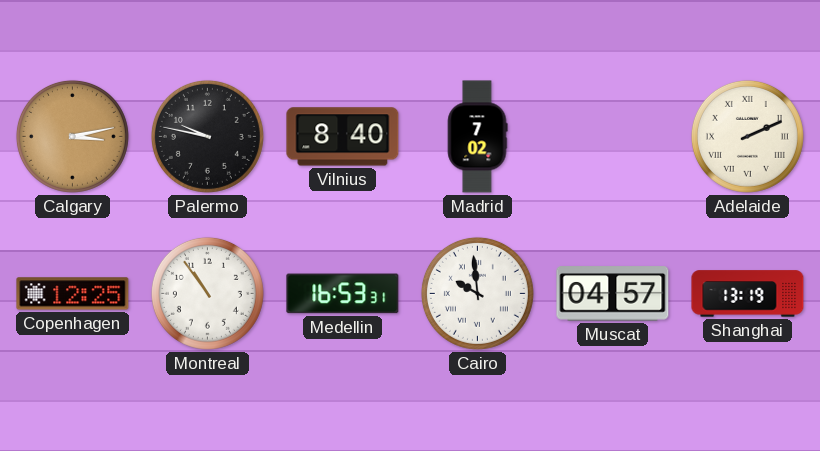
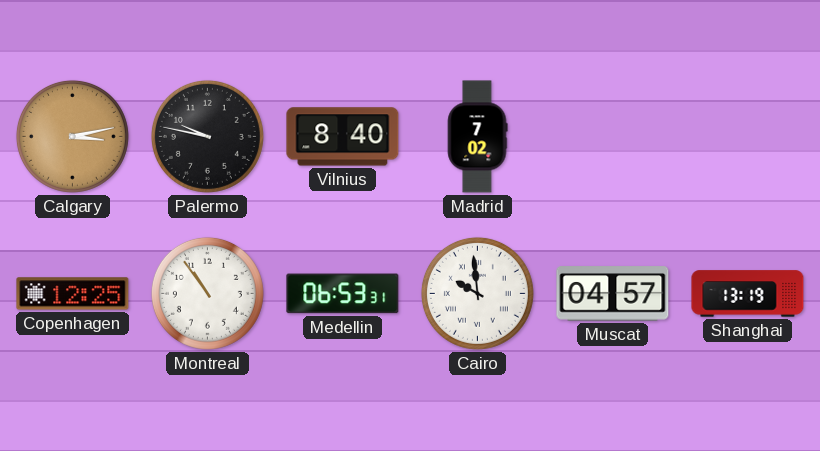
Adelaide: 2:11 -> none (747, 136)
Medellin: 16:53 -> 06:53 (343, 294)
